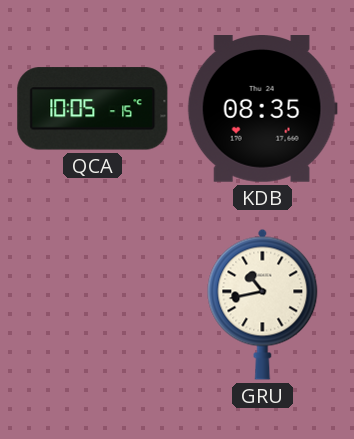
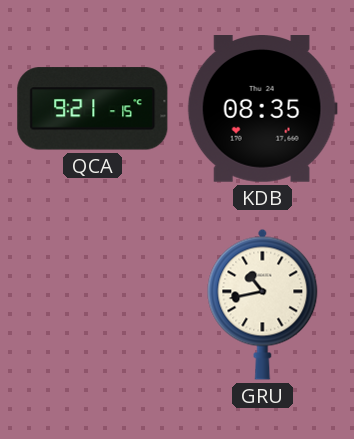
QCA: 10:05 -> 9:21 (93, 109)
